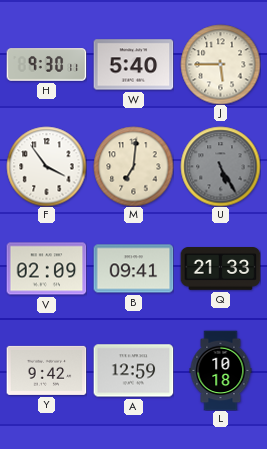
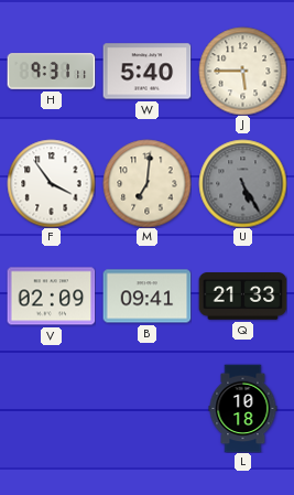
H: 9:30 -> 9:31 (51, 72)
Y: 9:42 -> none (46, 370)
A: 12:59 -> none (133, 371)
